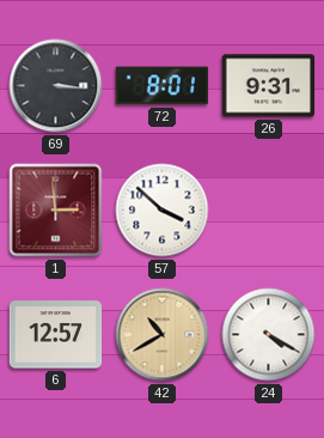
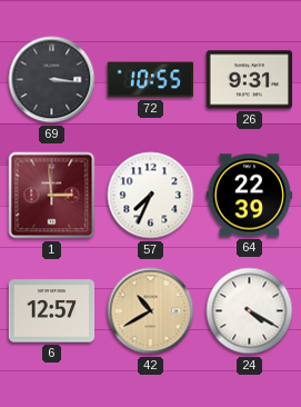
72: 8:01 -> 10:55 (151, 80)
57: 3:52 -> 7:34 (151, 196)
64: none -> 22:39 (250, 196)
